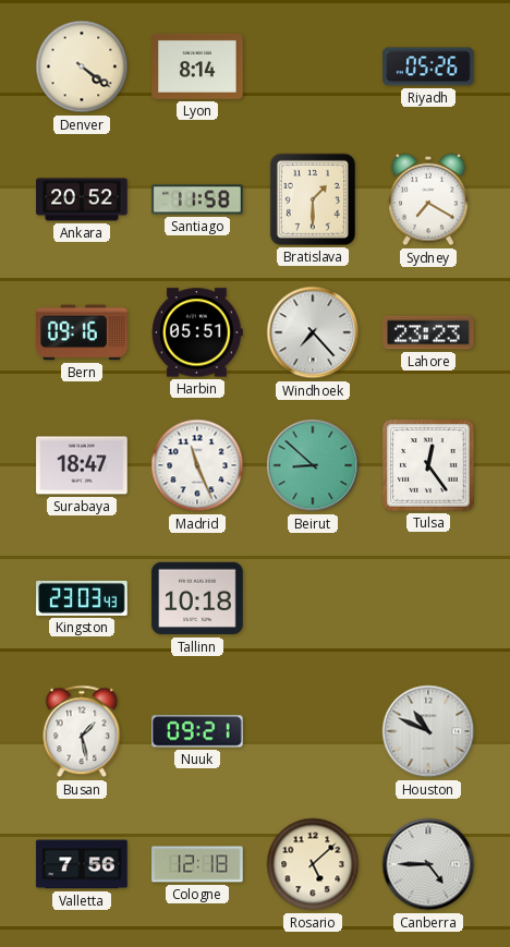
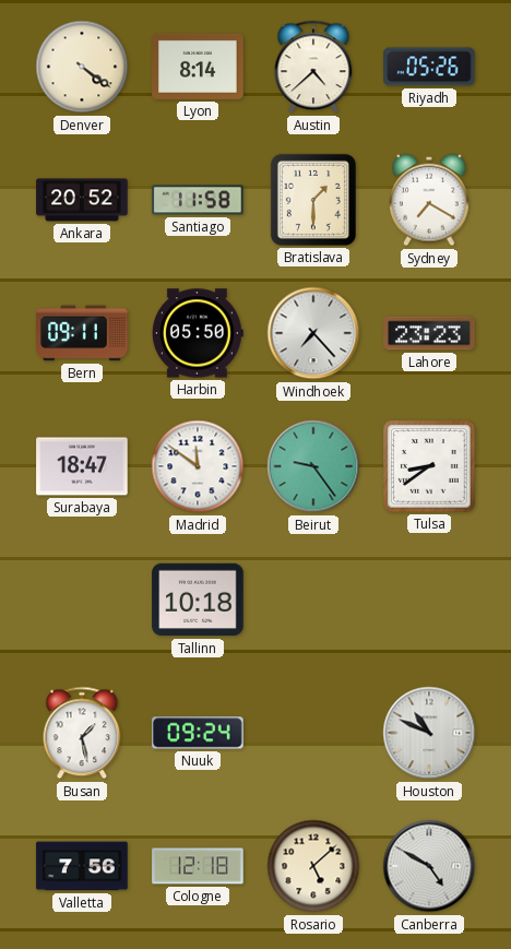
Austin: none -> 4:38 (313, 67)
Bern: 09:16 -> 09:11 (82, 333)
Harbin: 05:51 -> 05:50 (199, 333)
Madrid: 11:26 -> 11:51 (198, 466)
Beirut: 8:52 -> 9:24 (313, 466)
Tulsa: 12:24 -> 8:39 (429, 466)
Kingston: 23:03 -> none (82, 598)
Nuuk: 09:21 -> 09:24 (198, 733)
Canberra: 4:45 -> 4:50 (429, 866)
